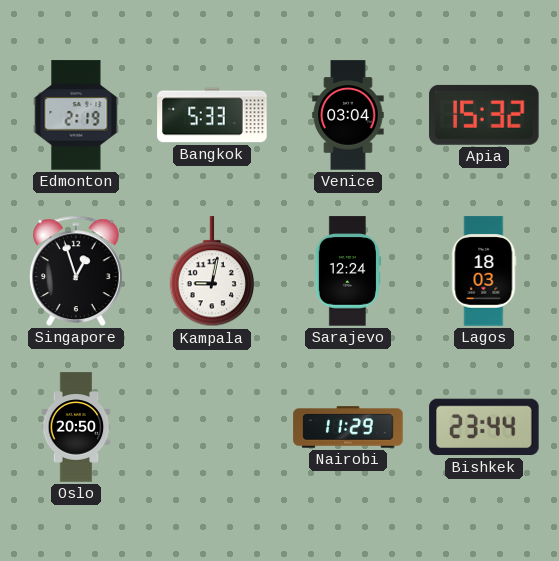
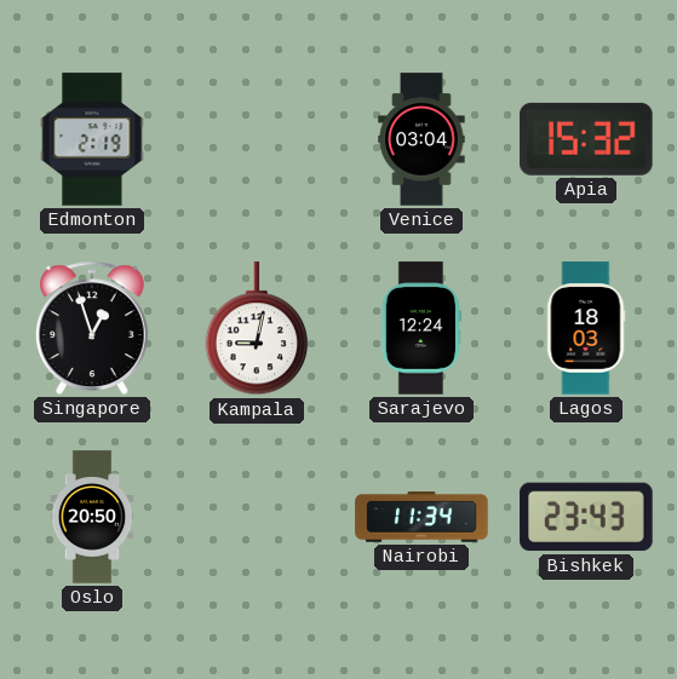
Bangkok: 5:33 -> none (212, 115)
Nairobi: 11:29 -> 11:34 (421, 517)
Bishkek: 23:44 -> 23:43 (586, 517)
